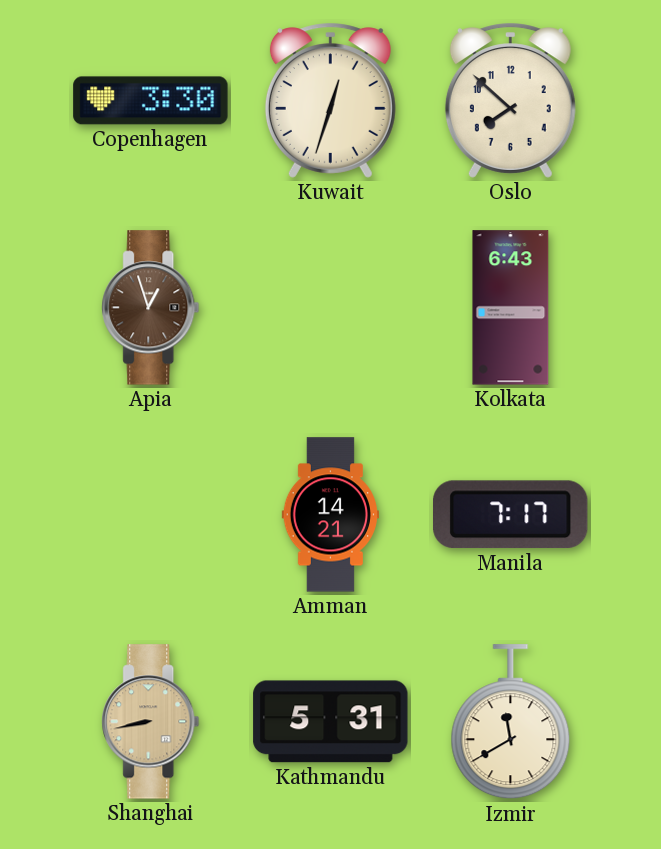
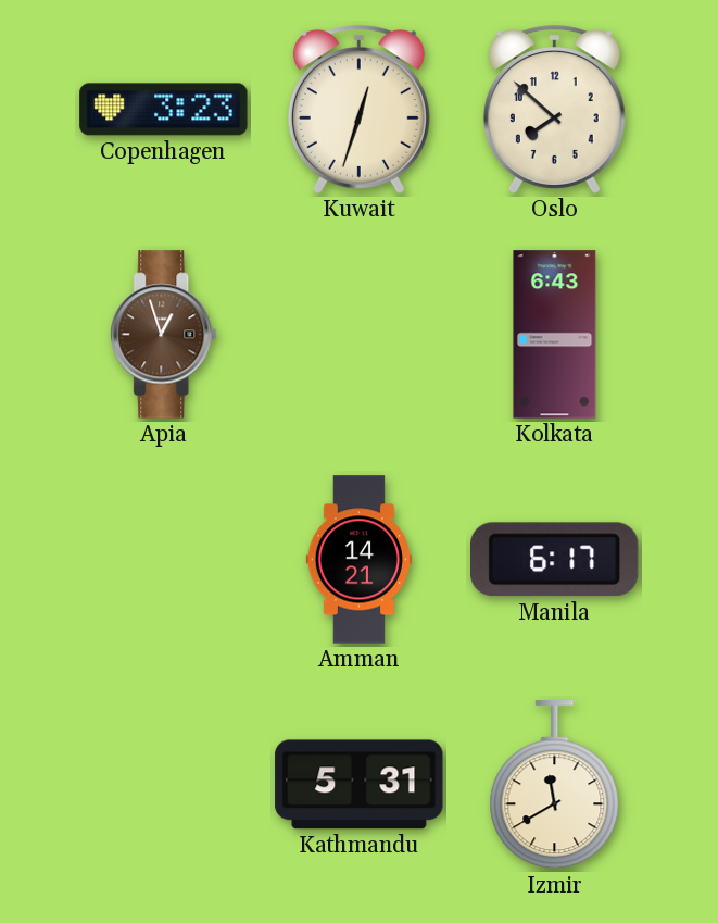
Copenhagen: 3:30 -> 3:23 (164, 110)
Manila: 7:17 -> 6:17 (555, 560)
Shanghai: 8:43 -> none (151, 722)
